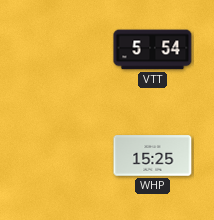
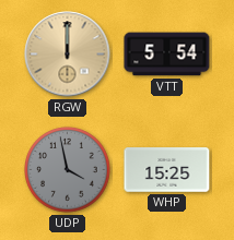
RGW: none -> 12:00 (68, 55)
UDP: none -> 3:58 (68, 170)
